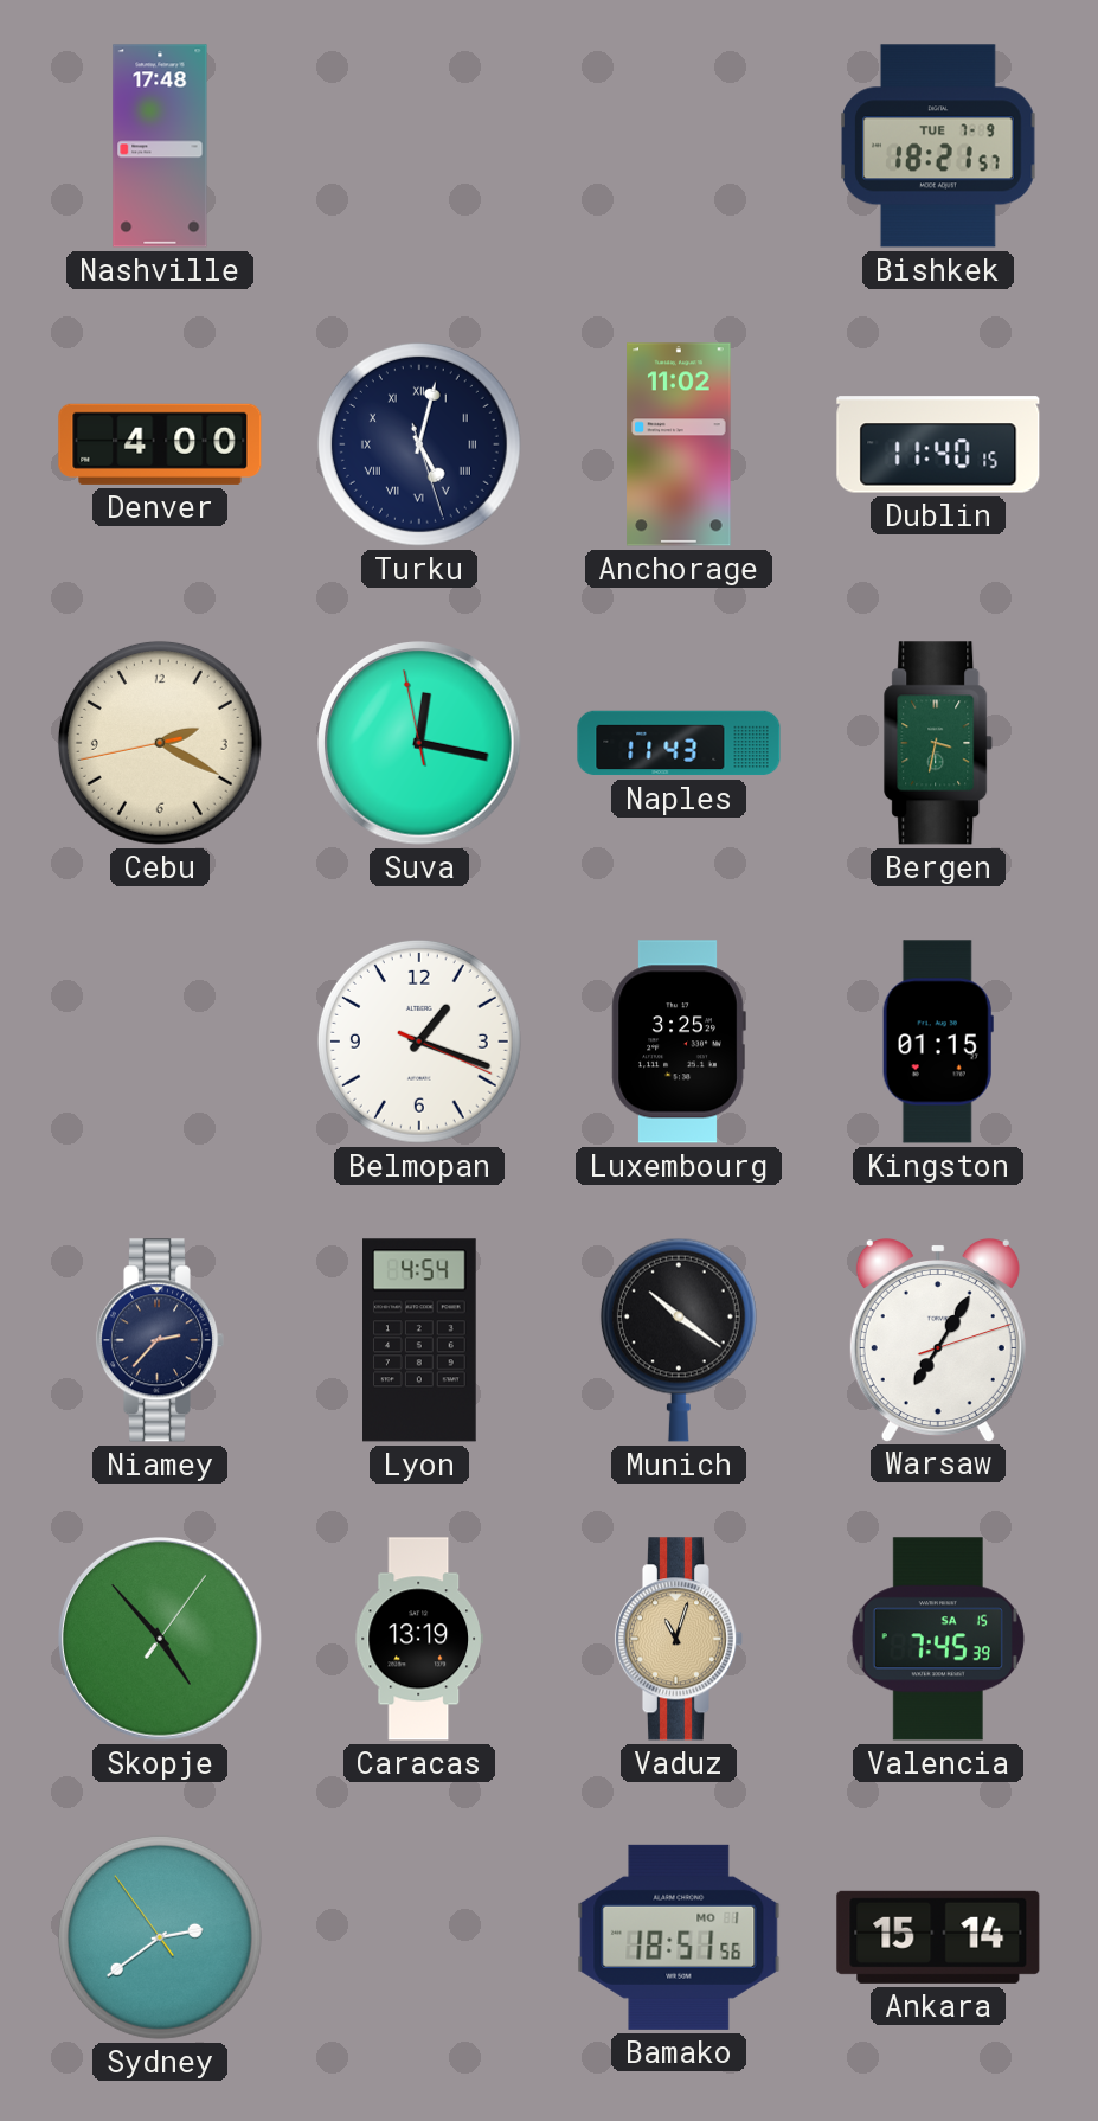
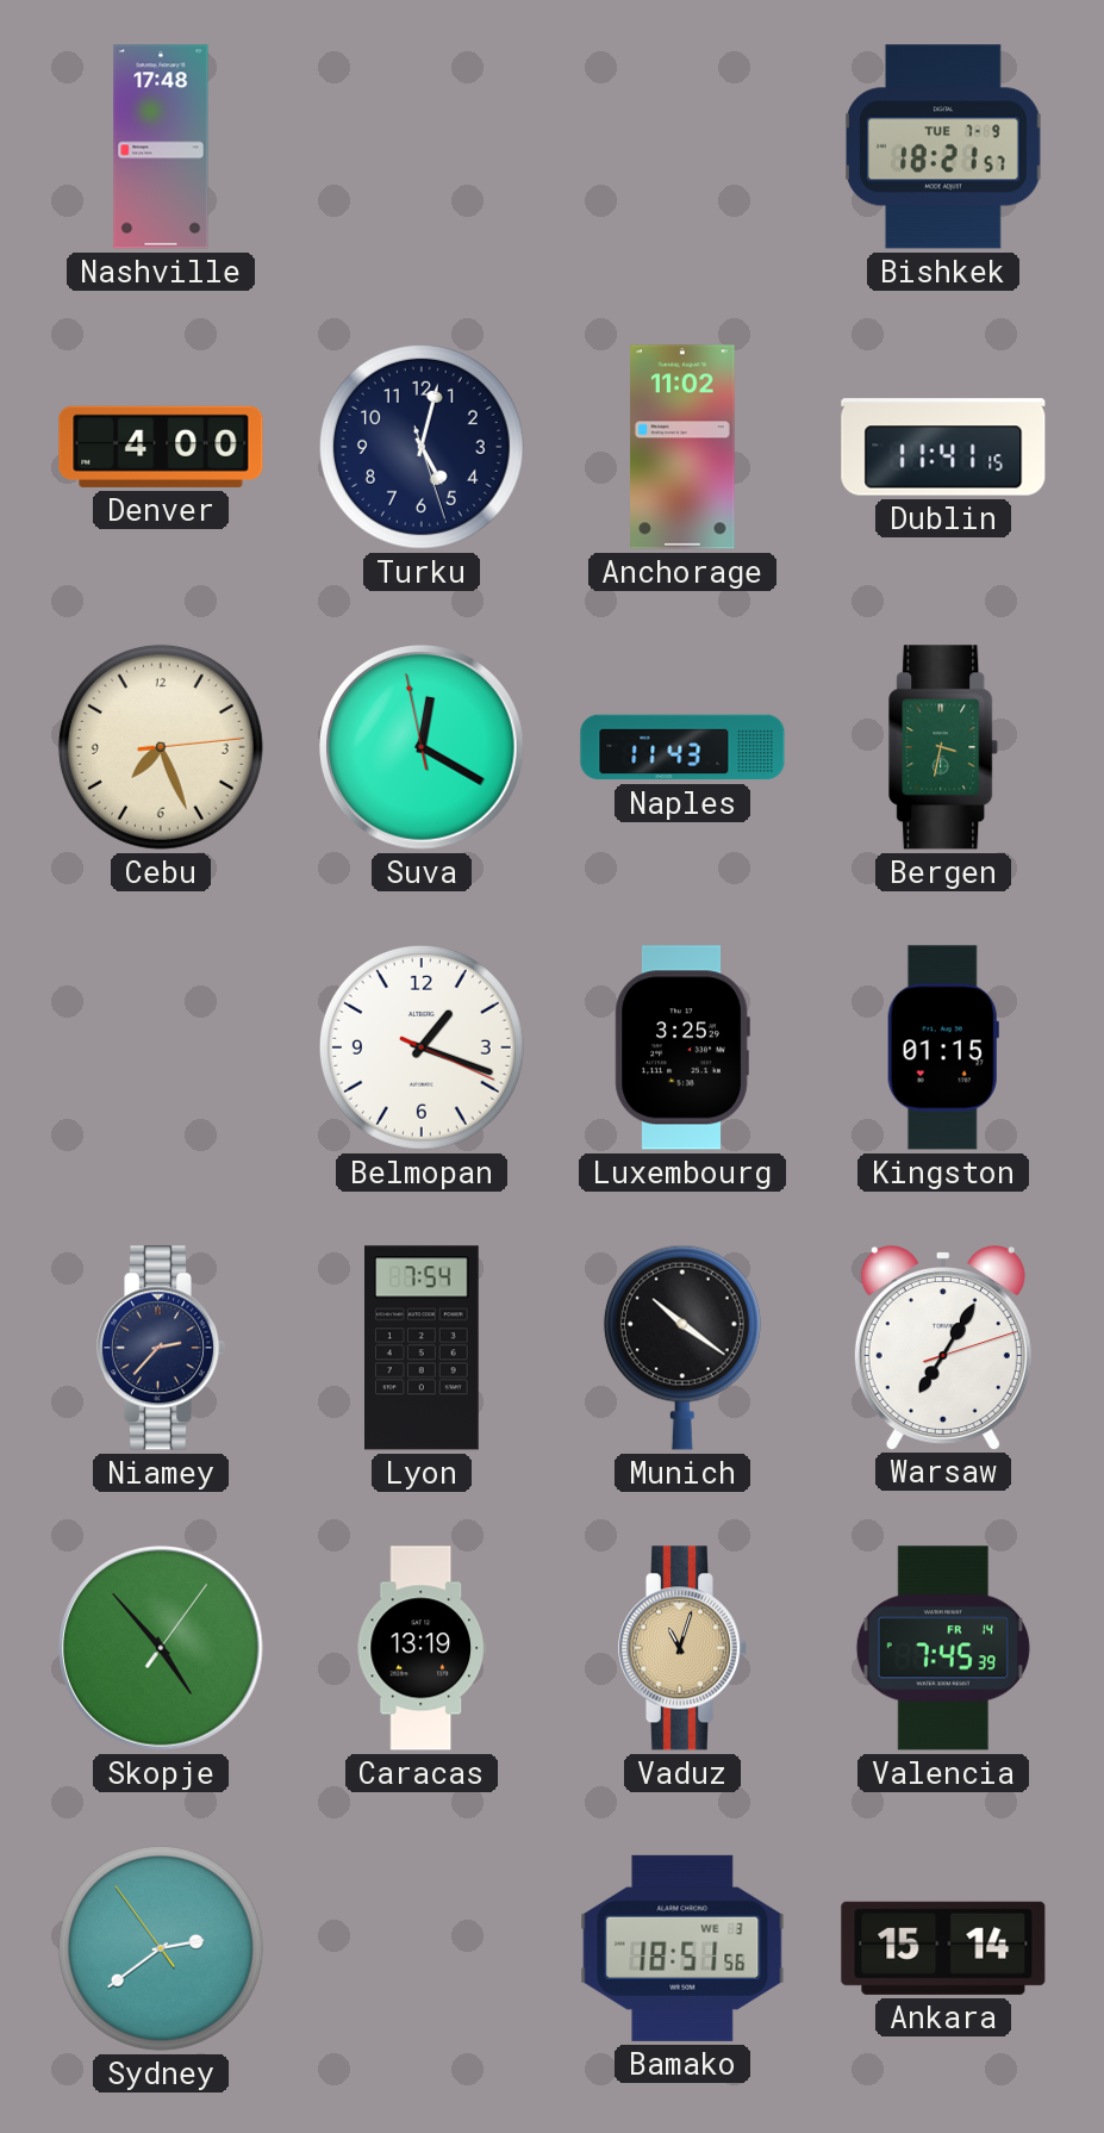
Turku numerals: Roman -> Arabic (422, 447)
Dublin: 11:40 -> 11:41 (943, 447)
Cebu: 2:19 -> 7:26 (161, 747)
Suva: 12:16 -> 12:19 (423, 748)
Lyon: 4:54 -> 7:54 (423, 1348)
Valencia date: SA 15 -> FR 14 (943, 1648)
Bamako date: MO 1 -> WE 3 (682, 1948)
